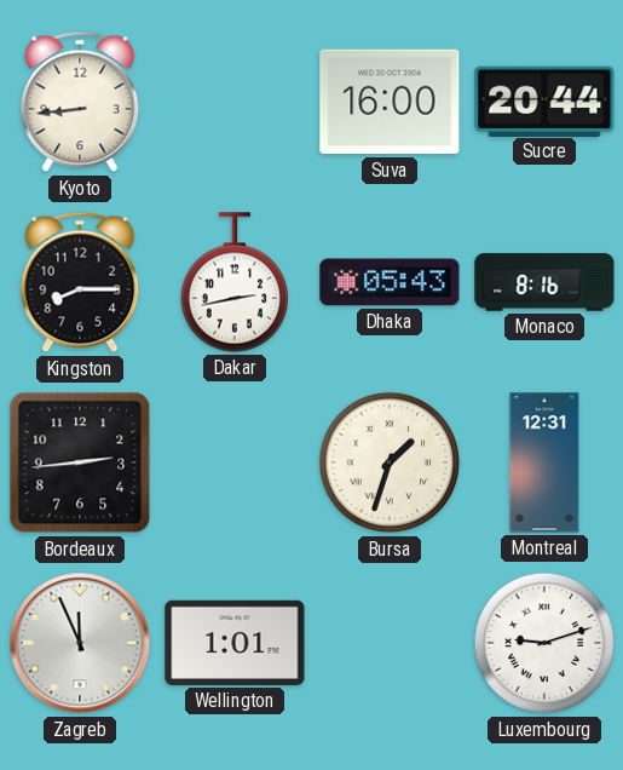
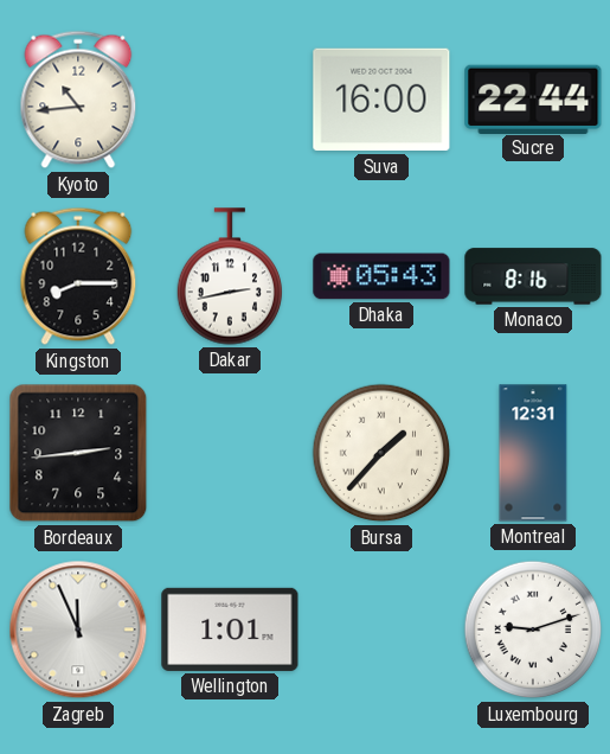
Kyoto: 8:44 -> 10:44 (78, 100)
Sucre: 20:44 -> 22:44 (533, 98)
Bursa: 1:33 -> 1:37 (381, 453)
